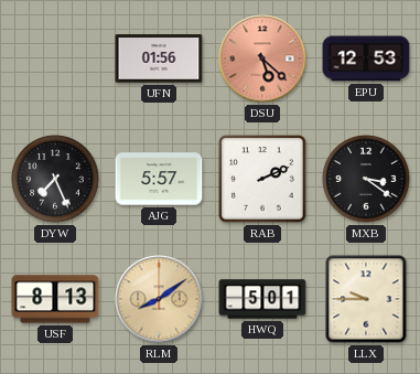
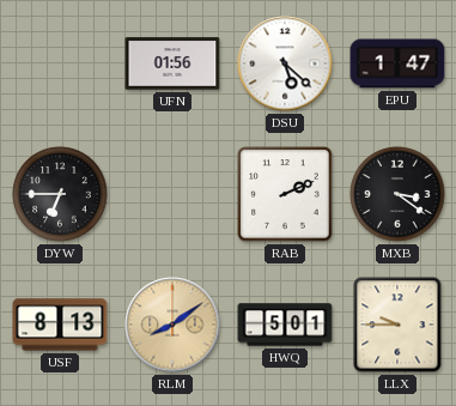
DSU dial: salmon -> white (285, 63)
EPU: 12:53 -> 1:47 (397, 63)
DYW: 7:26 -> 6:45 (60, 194)
AJG: 5:57 -> none (159, 179)
